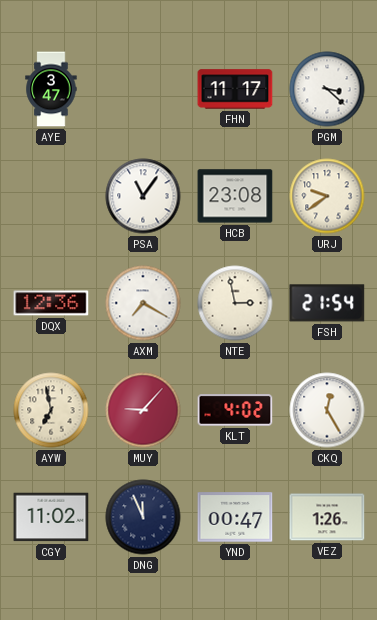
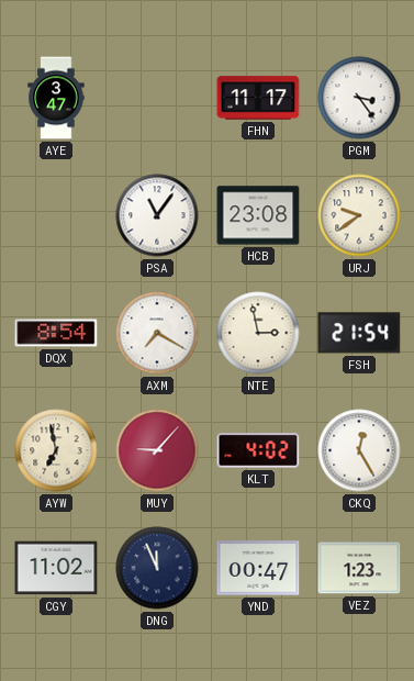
PGM: 3:22 -> 3:24 (359, 98)
DQX: 12:36 -> 8:54 (56, 333)
VEZ: 1:26 -> 1:23 (359, 568)
